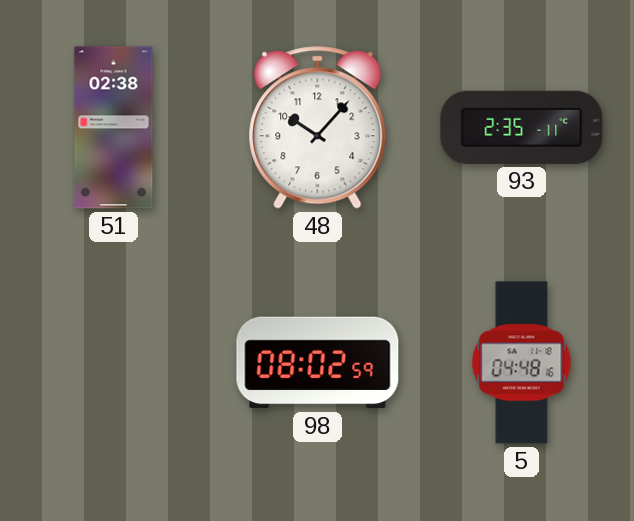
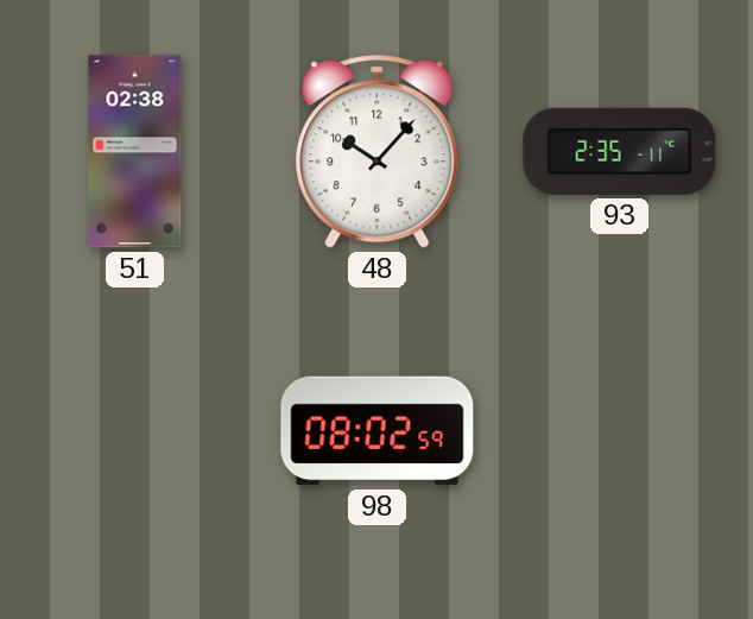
5: 04:48 -> none (522, 363)
